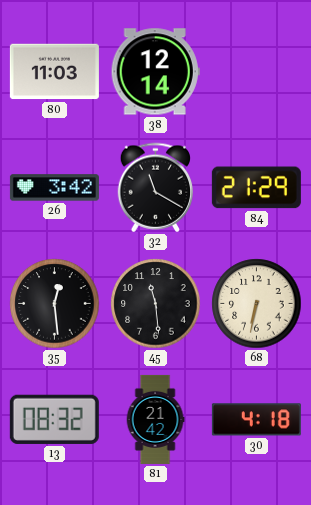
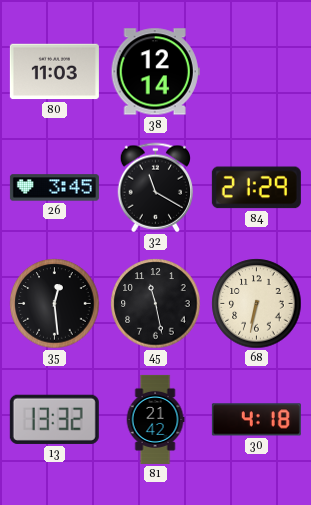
26: 3:42 -> 3:45 (54, 188)
45: 11:29 -> 11:28 (156, 304)
13: 08:32 -> 13:32 (54, 419)
